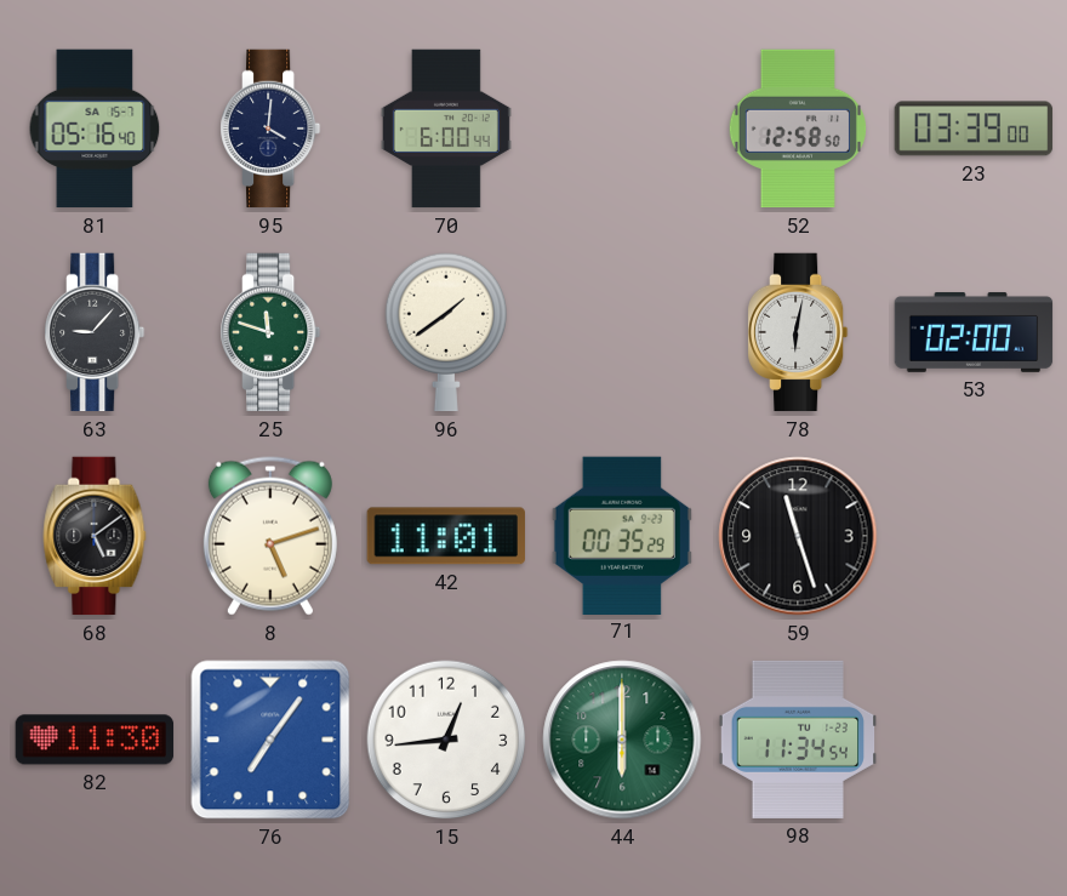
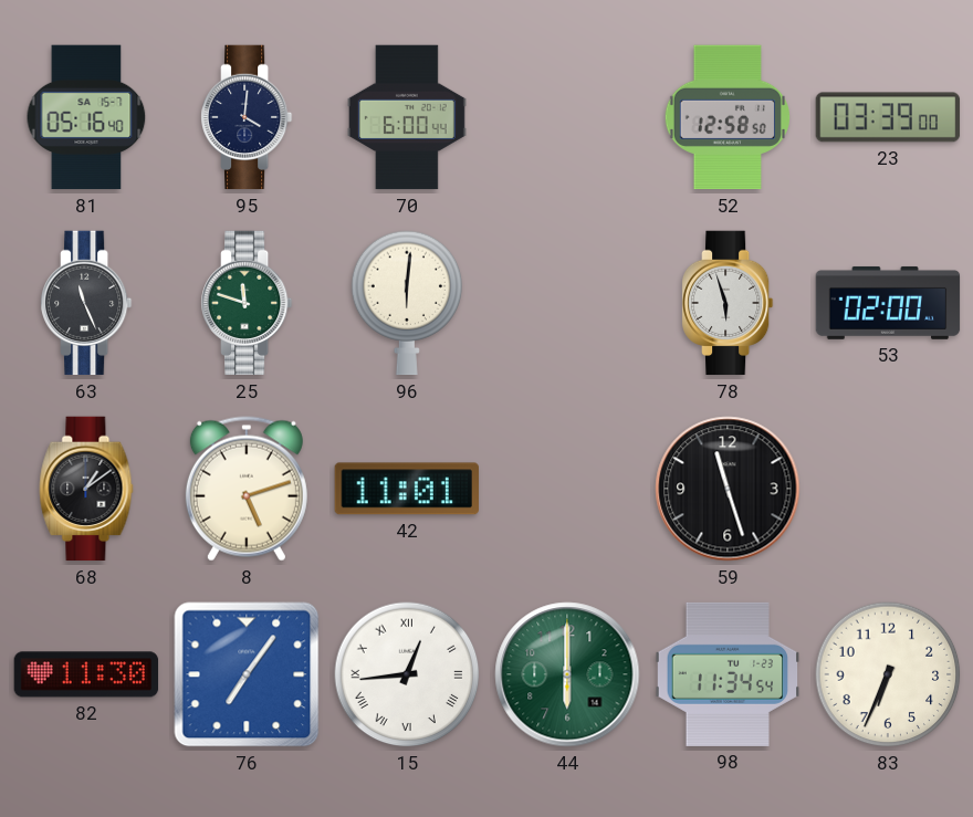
63: 9:07 -> 11:26 (86, 303)
96: 1:39 -> 6:01 (407, 303)
78: 6:02 -> 5:57 (728, 303)
68: 5:09 -> 1:09 (86, 489)
71: 00:35 -> none (622, 535)
15 numerals: Arabic -> Roman (407, 674)
83: none -> 6:34 (888, 674)
